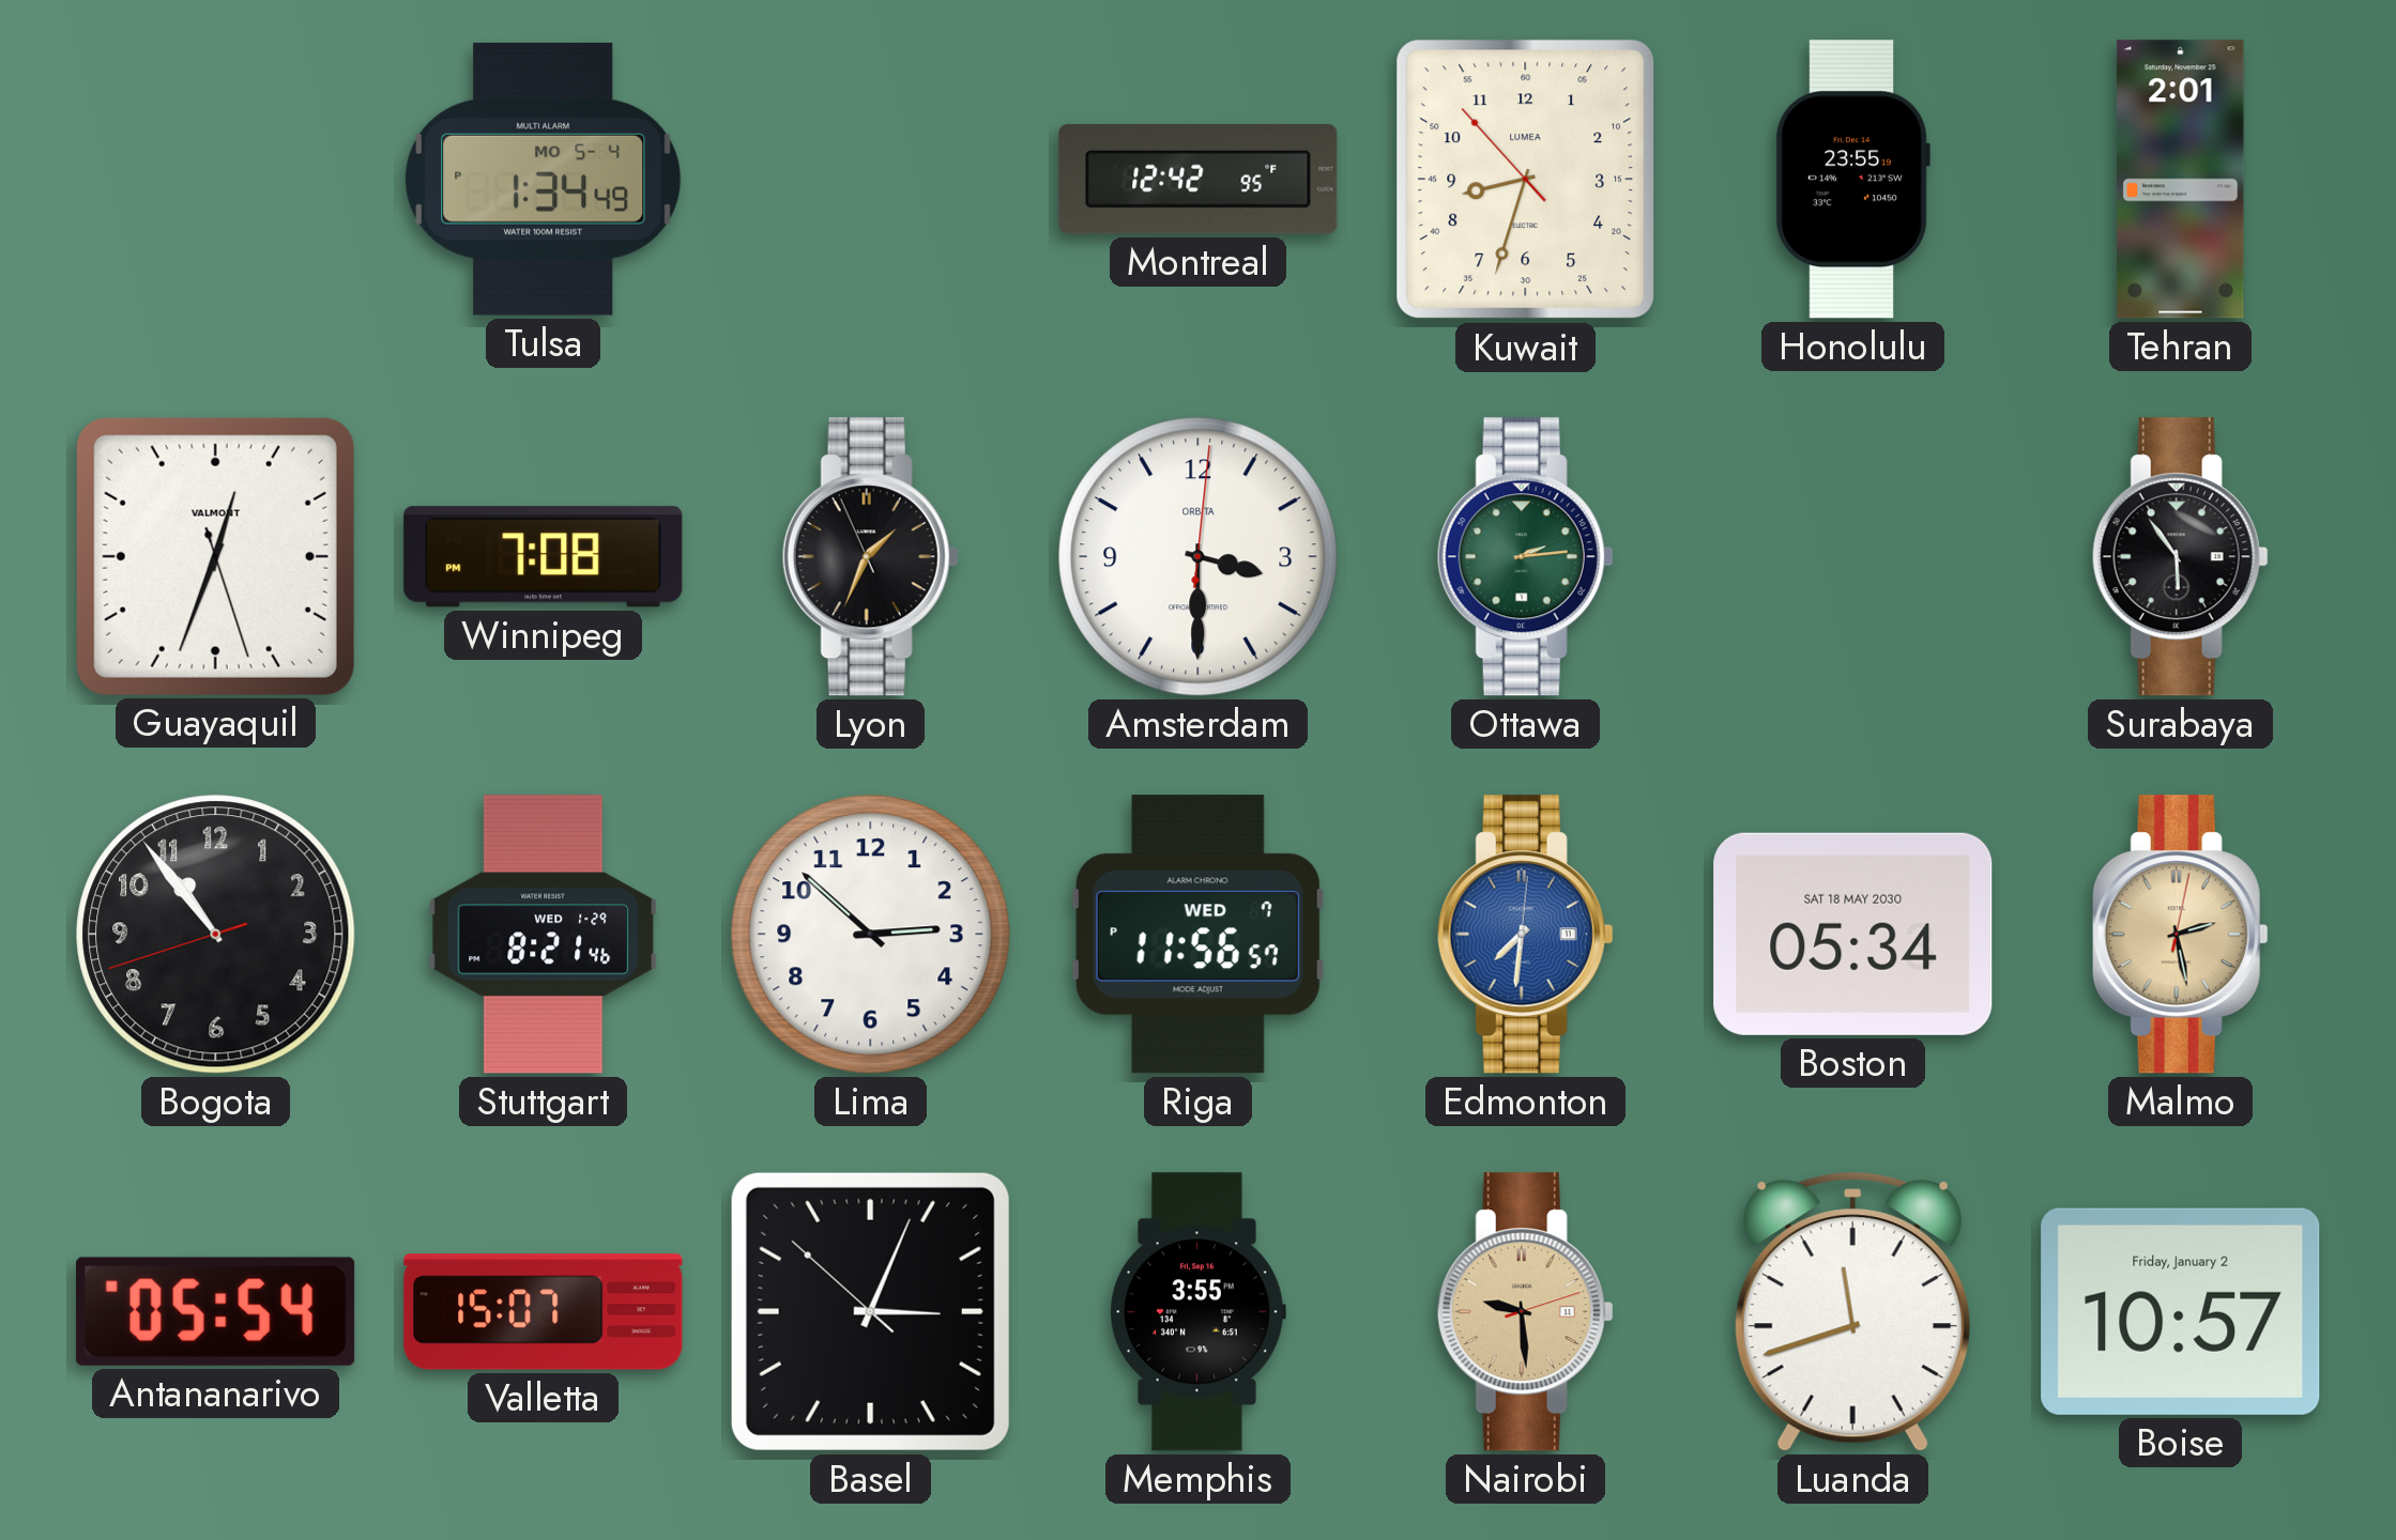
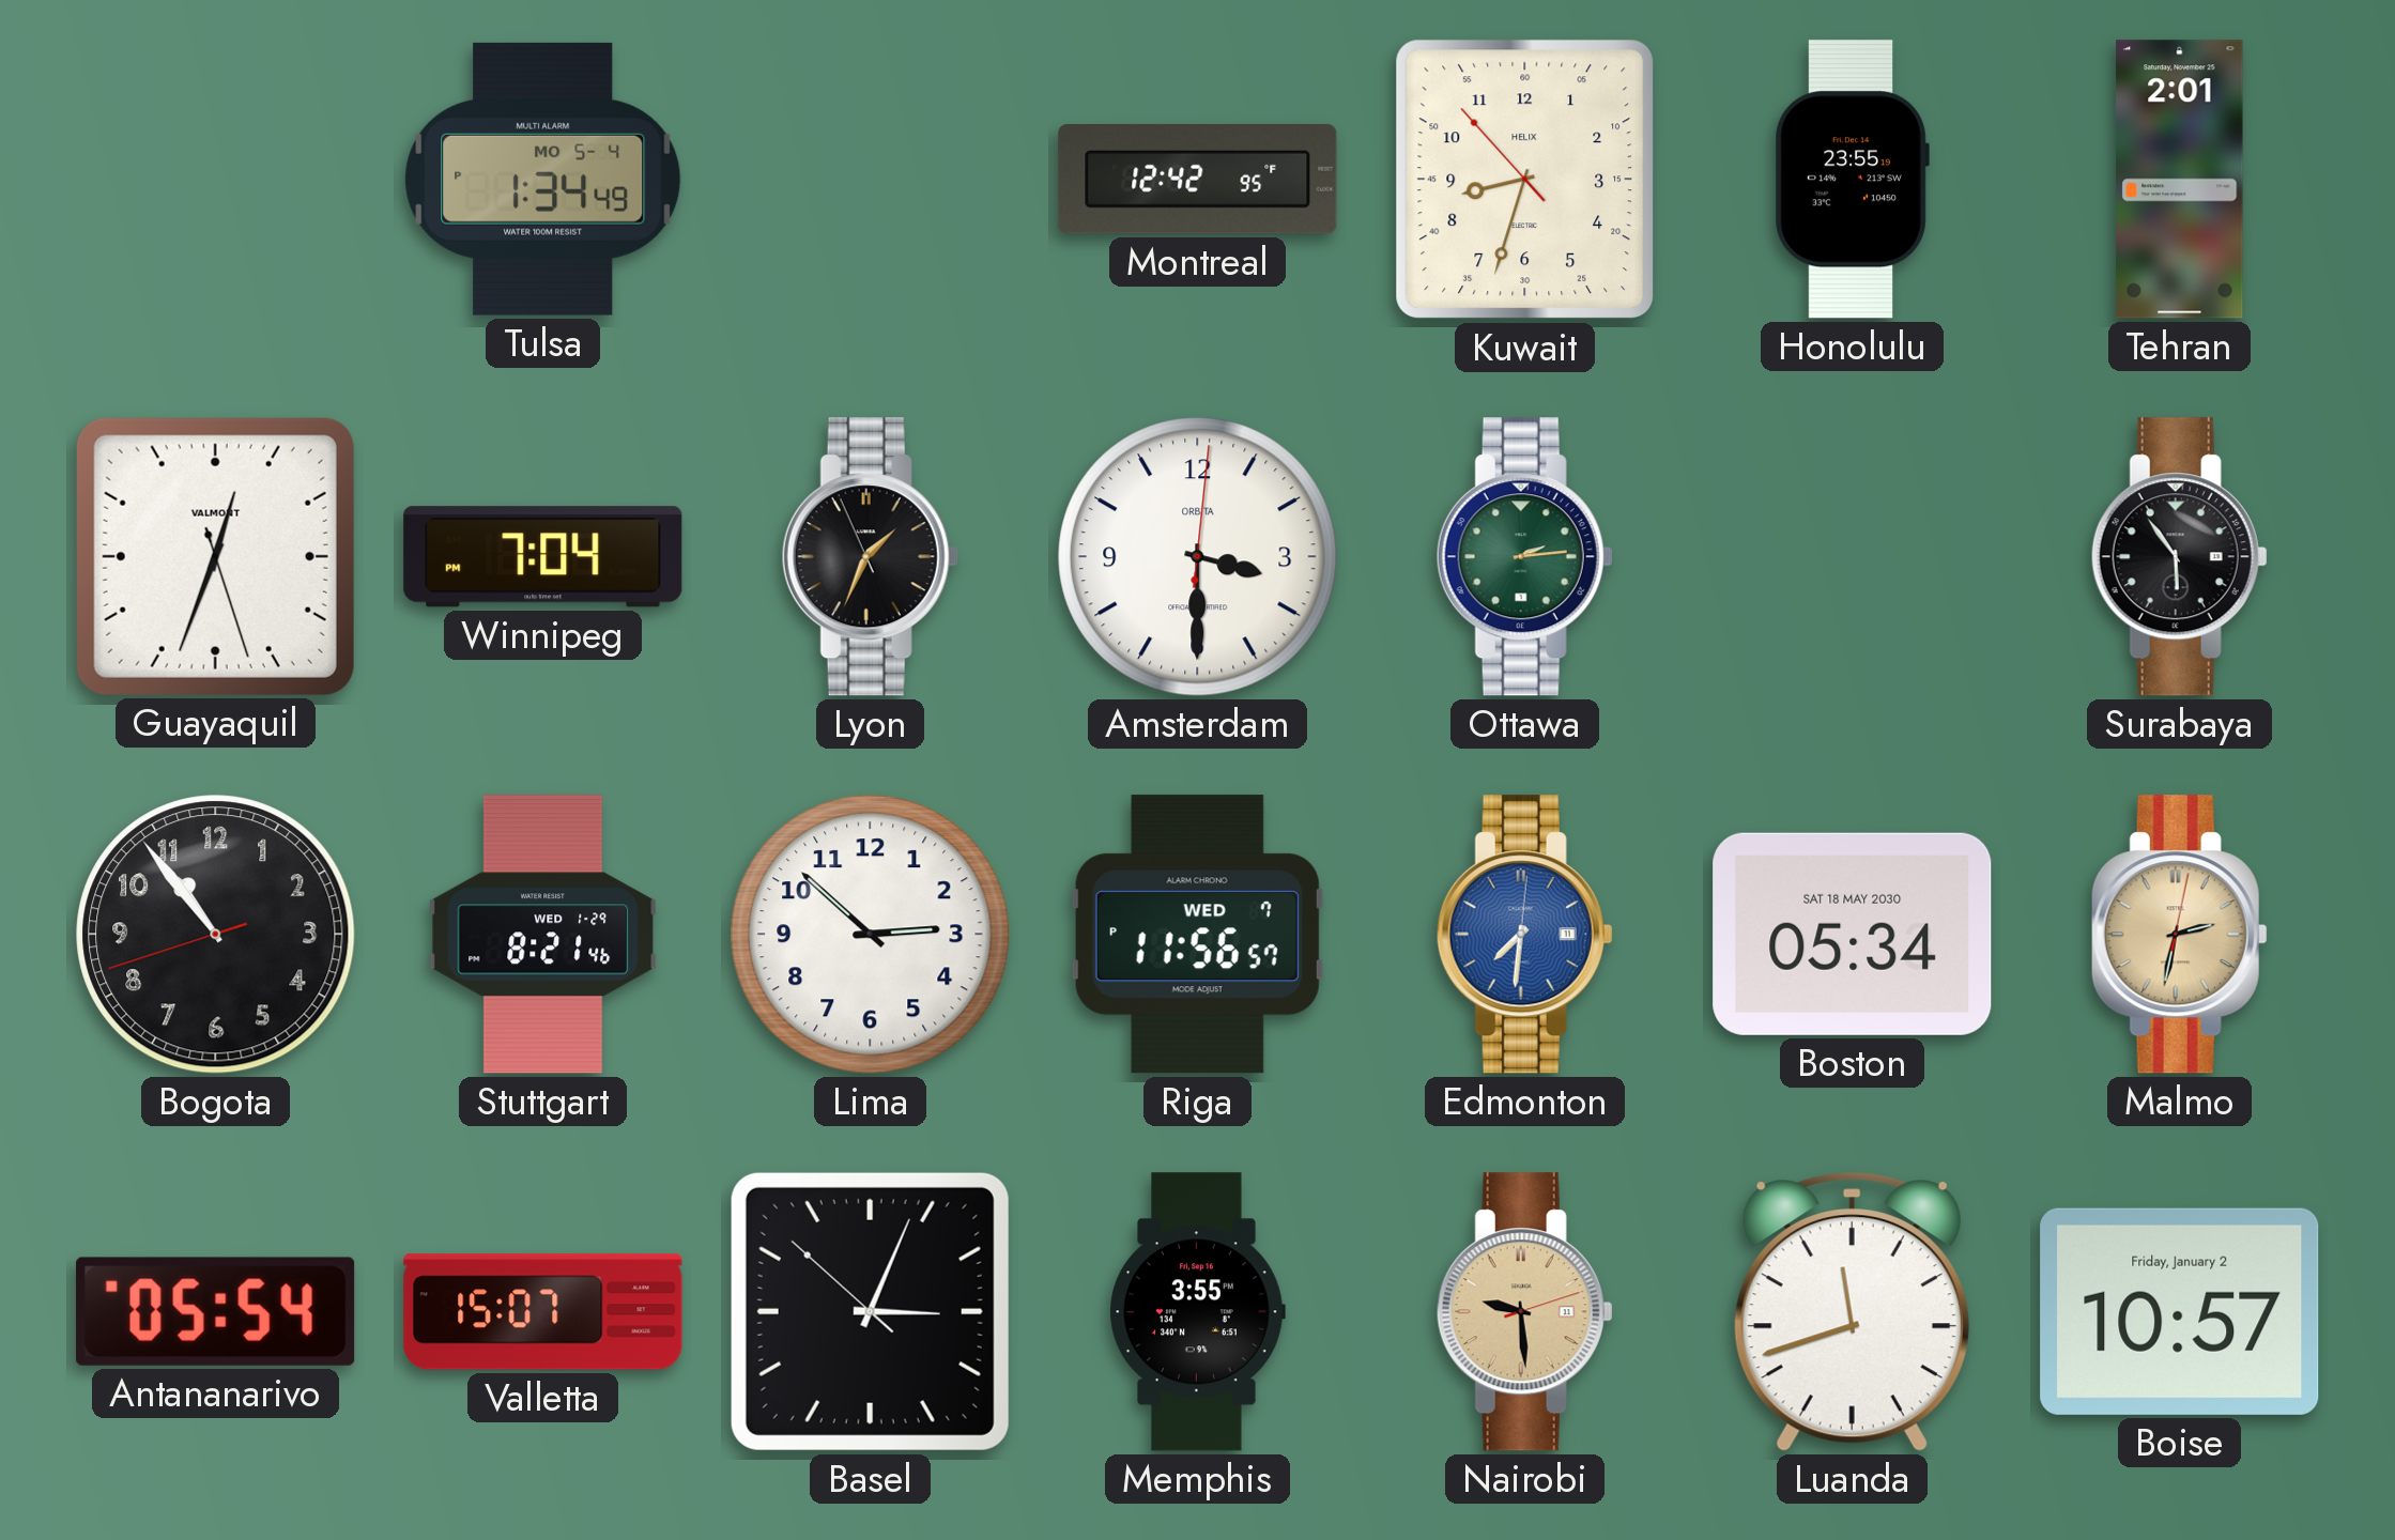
Kuwait brand: LUMEA -> HELIX (1525, 180)
Winnipeg: 7:08 -> 7:04 (543, 557)
Malmo: 2:28 -> 2:32 (2179, 935)
